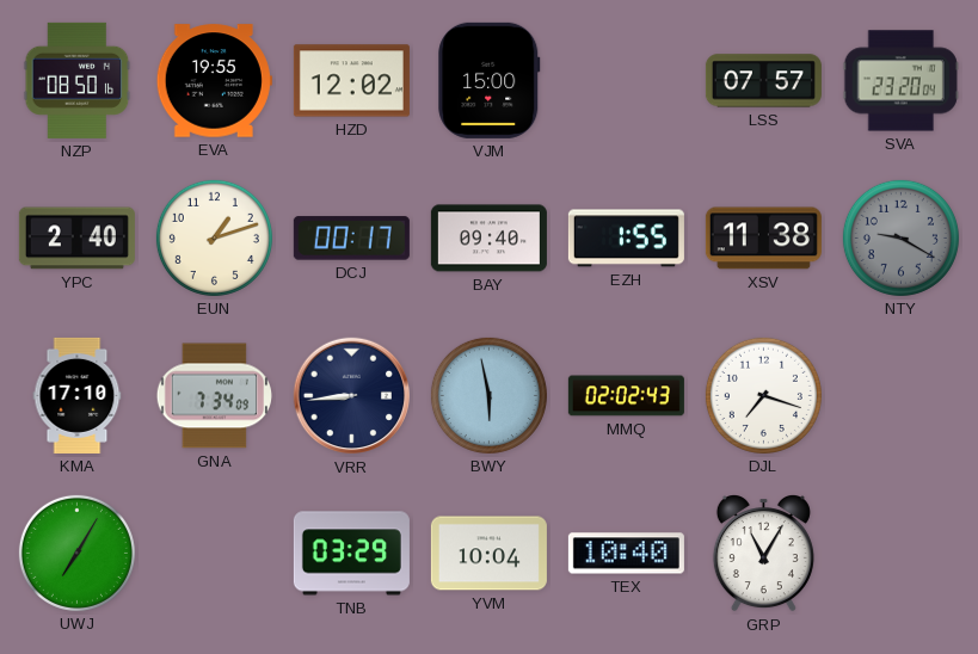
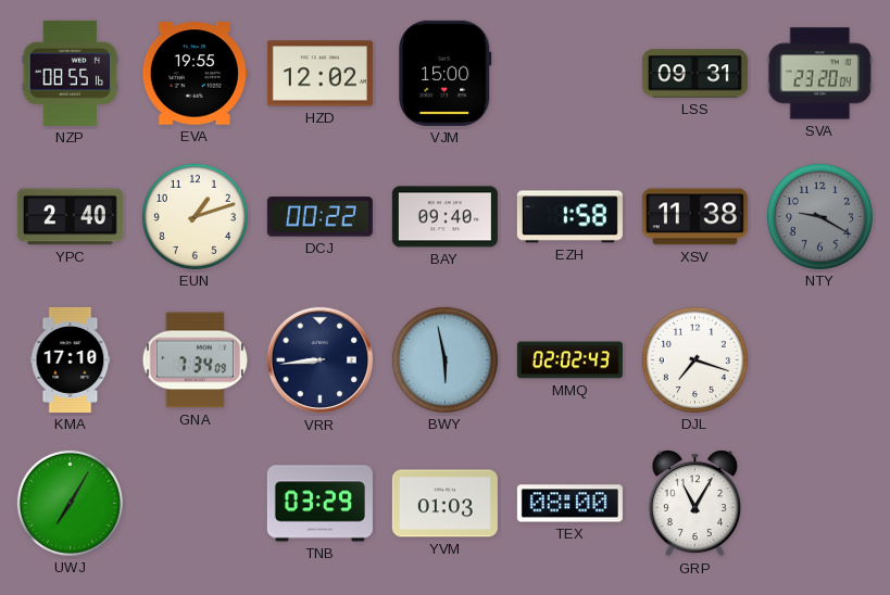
NZP: 08:50 -> 08:55 (71, 73)
LSS: 07:57 -> 09:31 (694, 74)
DCJ: 00:17 -> 00:22 (319, 217)
EZH: 1:55 -> 1:58 (569, 217)
YVM: 10:04 -> 01:03 (444, 504)
TEX: 10:40 -> 08:00 (569, 504)
